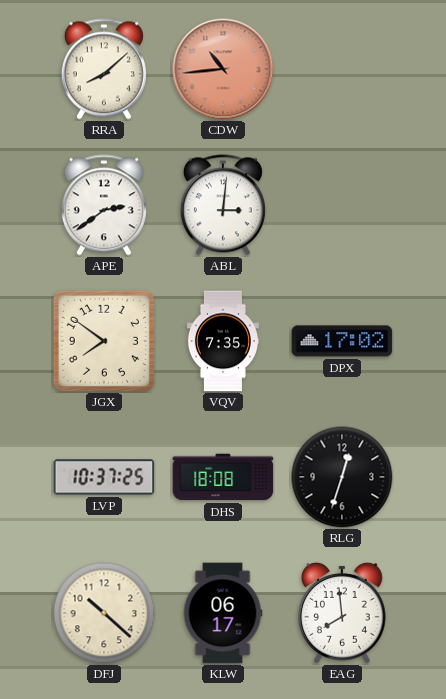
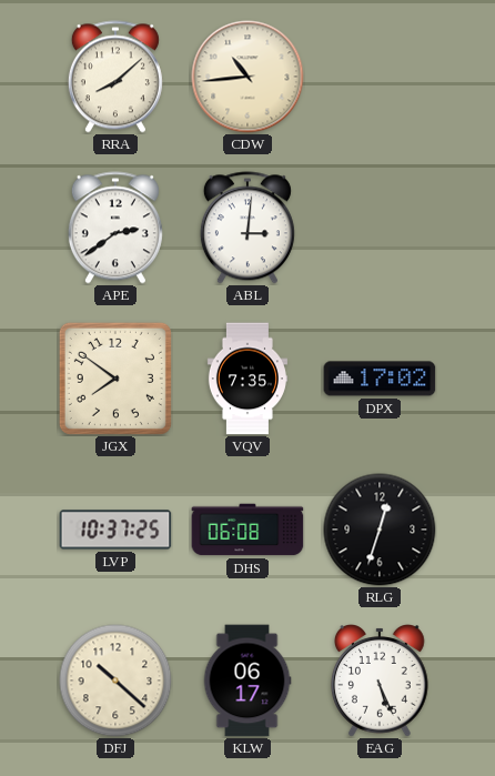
CDW dial: salmon -> cream (247, 77)
DHS: 18:08 -> 06:08 (247, 530)
EAG: 7:59 -> 5:26 (381, 681)
